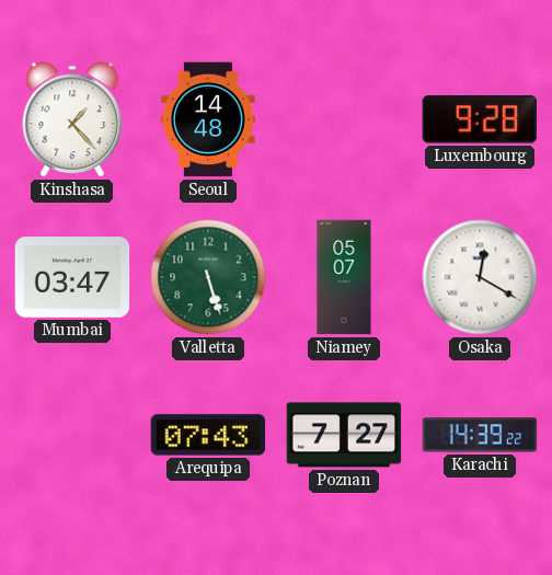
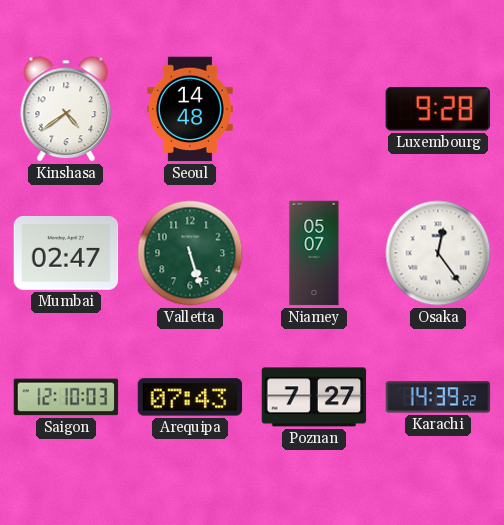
Kinshasa: 1:23 -> 4:39 (66, 109)
Mumbai: 03:47 -> 02:47 (66, 254)
Osaka: 12:20 -> 12:24 (438, 253)
Saigon: none -> 12:10 (66, 397)
